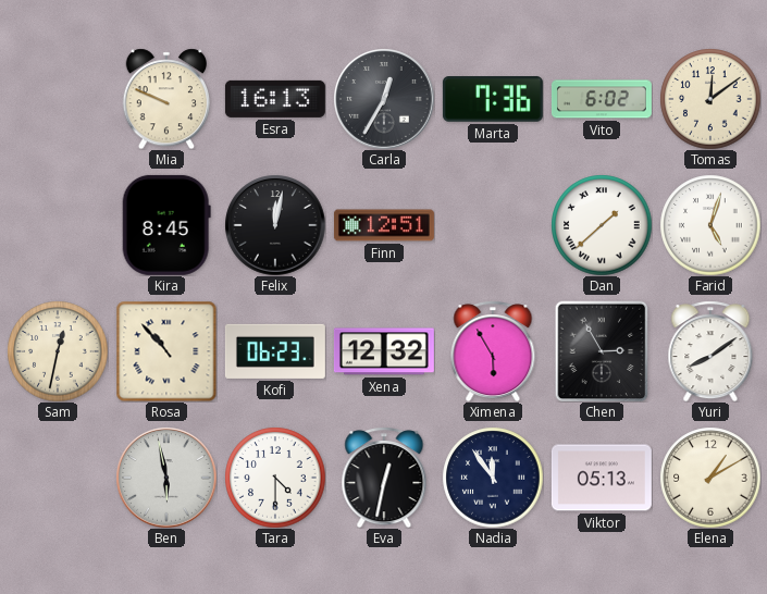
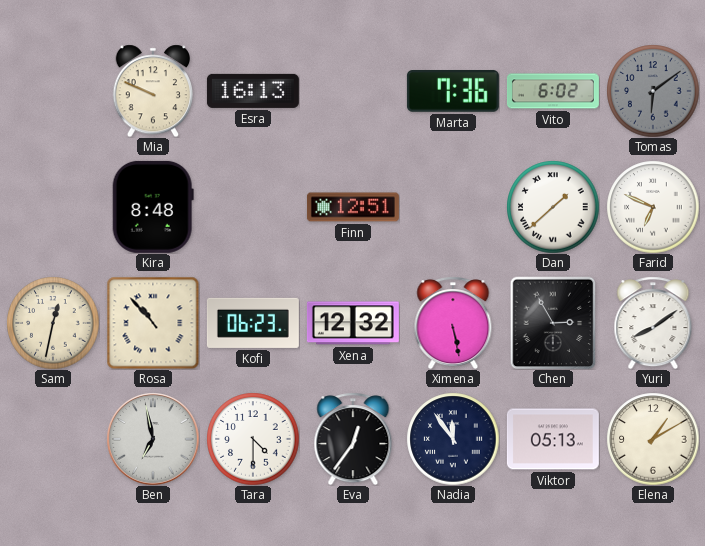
Carla: 12:35 -> none (384, 99)
Tomas: 12:09 -> 6:09 (653, 91)
Tomas dial: cream -> grey (653, 91)
Kira: 8:45 -> 8:48 (153, 207)
Felix: 12:02 -> none (275, 225)
Farid: 5:03 -> 6:49 (653, 207)
Ximena: 5:55 -> 5:28 (453, 323)
Ben: 5:58 -> 6:58 (153, 439)
Eva: 12:32 -> 12:36 (353, 439)
